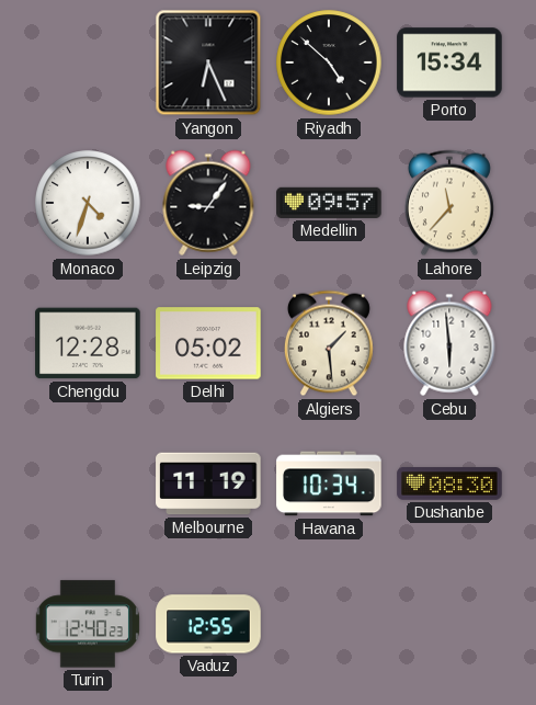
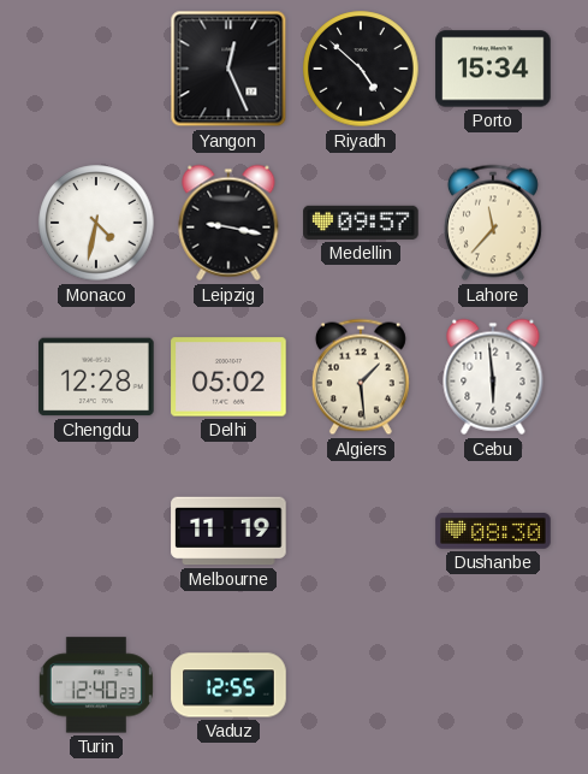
Yangon: 6:26 -> 12:26 (228, 69)
Monaco: 4:33 -> 4:32 (96, 223)
Leipzig: 9:06 -> 9:17 (228, 223)
Havana: 10:34 -> none (329, 484)
